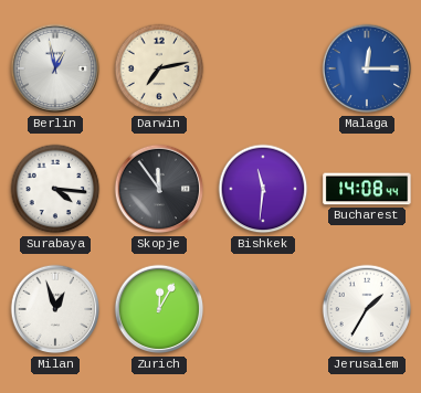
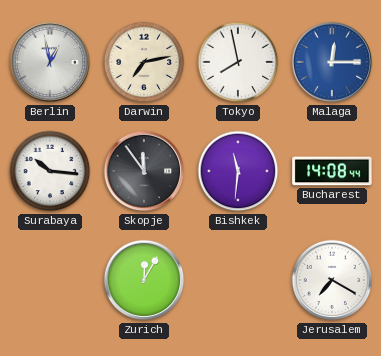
Tokyo: none -> 7:58 (238, 62)
Surabaya: 4:16 -> 10:16 (50, 171)
Milan: 12:57 -> none (55, 309)
Jerusalem: 1:35 -> 7:20 (332, 280)
